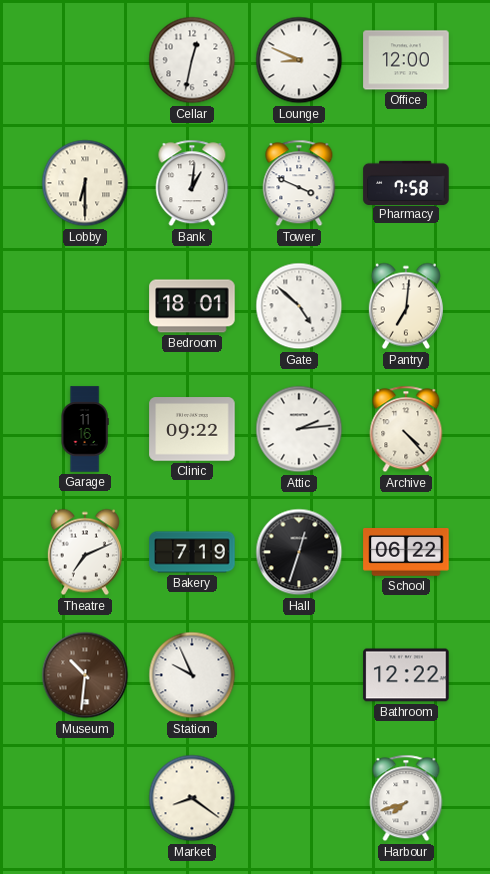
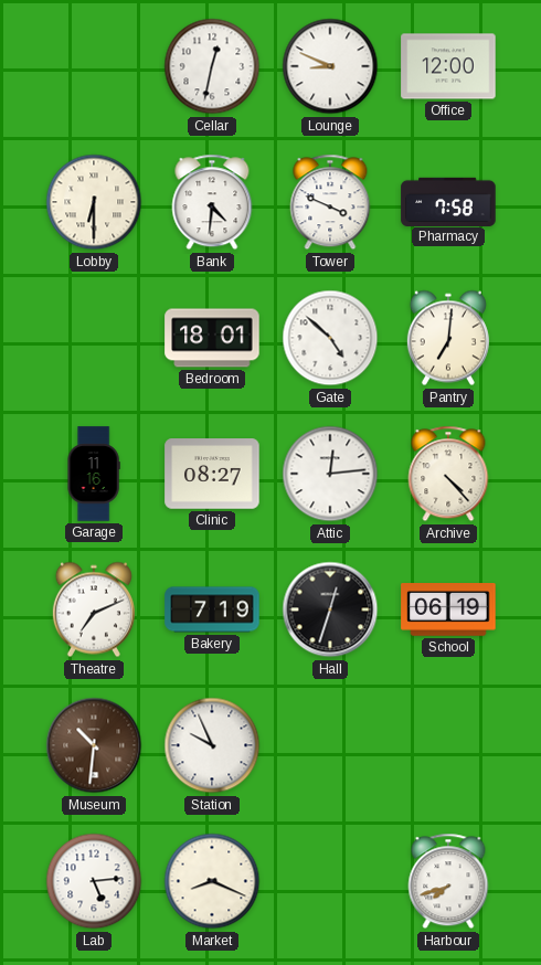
Bank: 1:01 -> 4:31 (212, 202)
Clinic: 09:22 -> 08:27 (212, 474)
Attic: 2:14 -> 12:14 (330, 474)
School: 06:22 -> 06:19 (448, 609)
Bathroom: 12:22 -> none (406, 675)
Lab: none -> 5:14 (94, 881)
Market: 8:21 -> 8:19 (212, 881)
